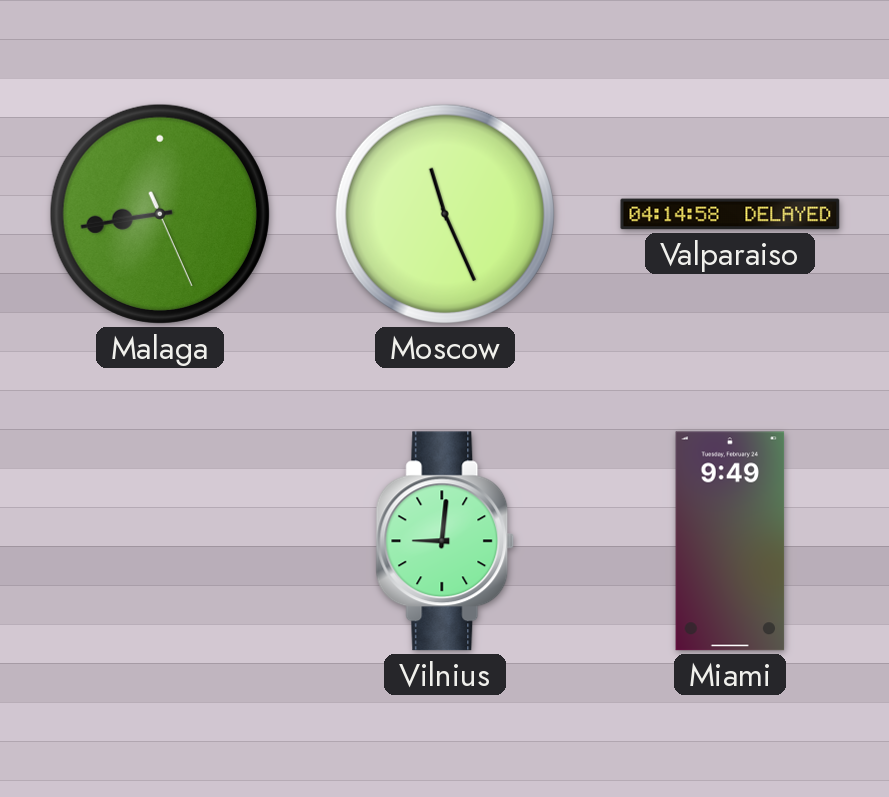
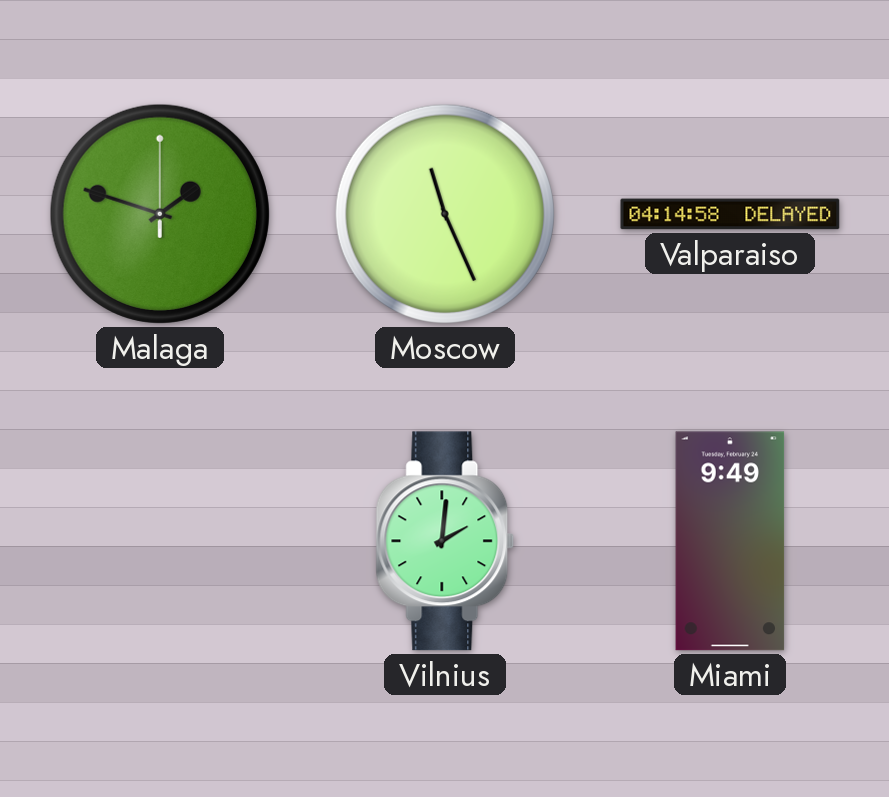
Malaga: 8:43 -> 1:48 (160, 214)
Vilnius: 9:01 -> 2:01 (445, 541)
